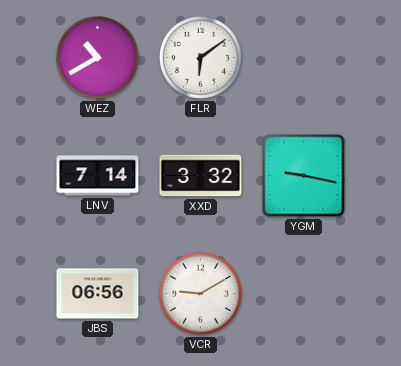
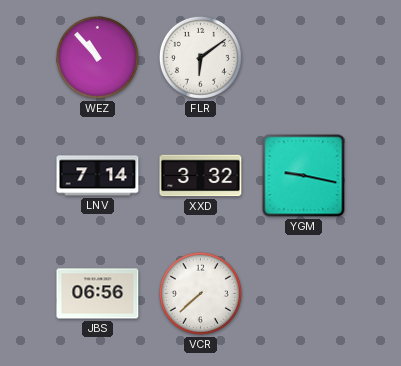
WEZ: 10:40 -> 10:53 (97, 57)
VCR: 9:10 -> 7:38 (200, 293)
